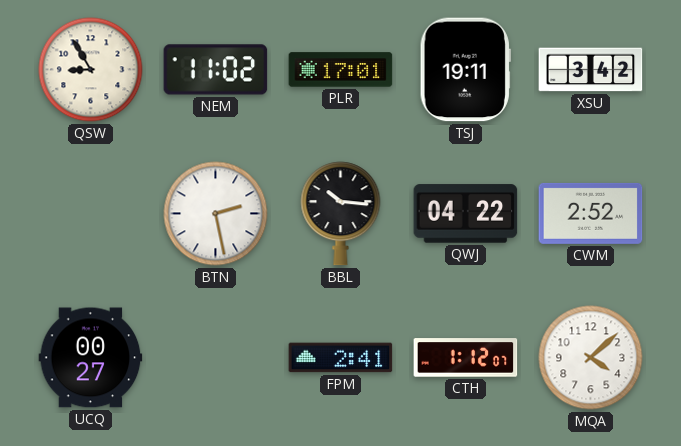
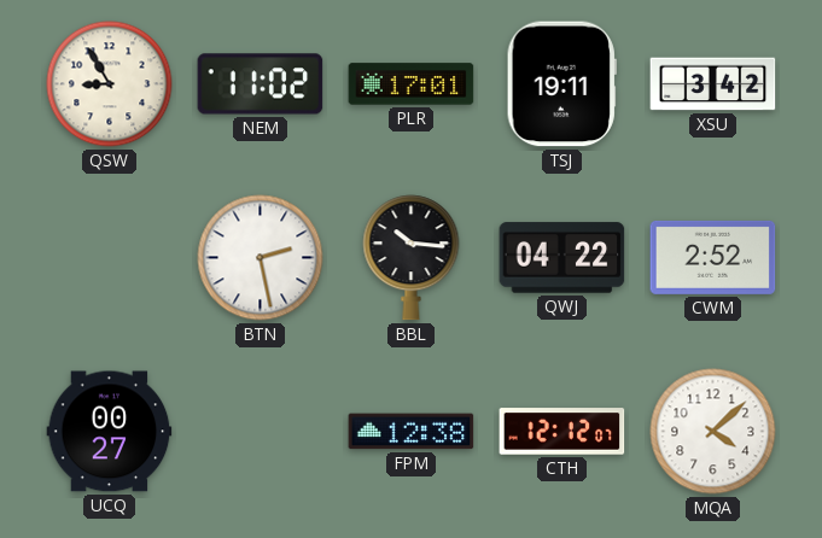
FPM: 2:41 -> 12:38 (412, 432)
CTH: 1:12 -> 12:12 (562, 432)
